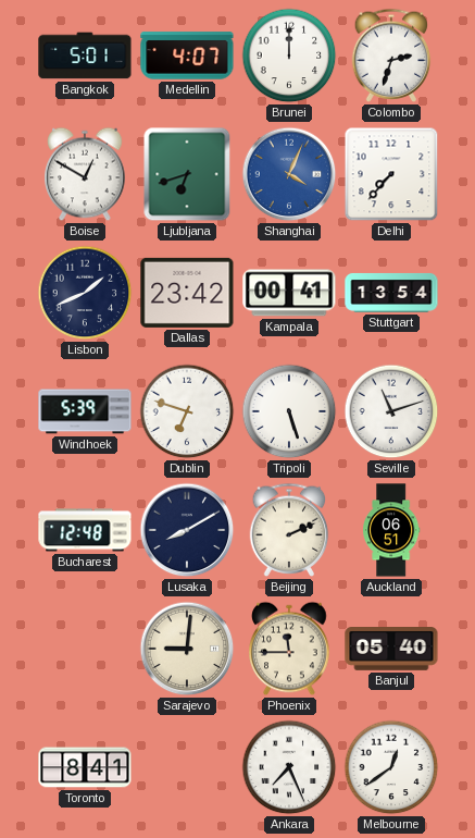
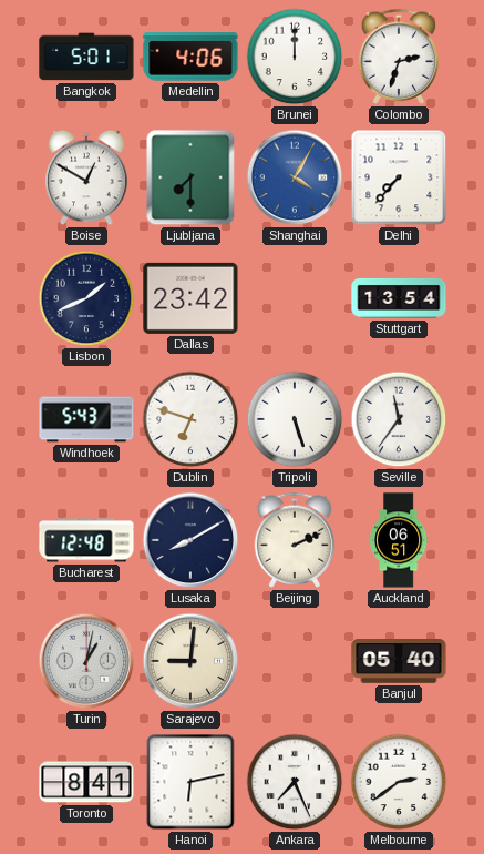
Medellin: 4:07 -> 4:06 (190, 57)
Ljubljana: 6:42 -> 7:30 (190, 177)
Shanghai: 4:04 -> 4:05 (295, 177)
Kampala: 00:41 -> none (289, 293)
Windhoek: 5:39 -> 5:43 (86, 419)
Seville: 11:12 -> 11:36 (399, 419)
Turin: none -> 1:02 (86, 661)
Phoenix: 11:45 -> none (289, 649)
Hanoi: none -> 6:13 (190, 782)
Melbourne: 12:39 -> 2:39 (399, 782)
